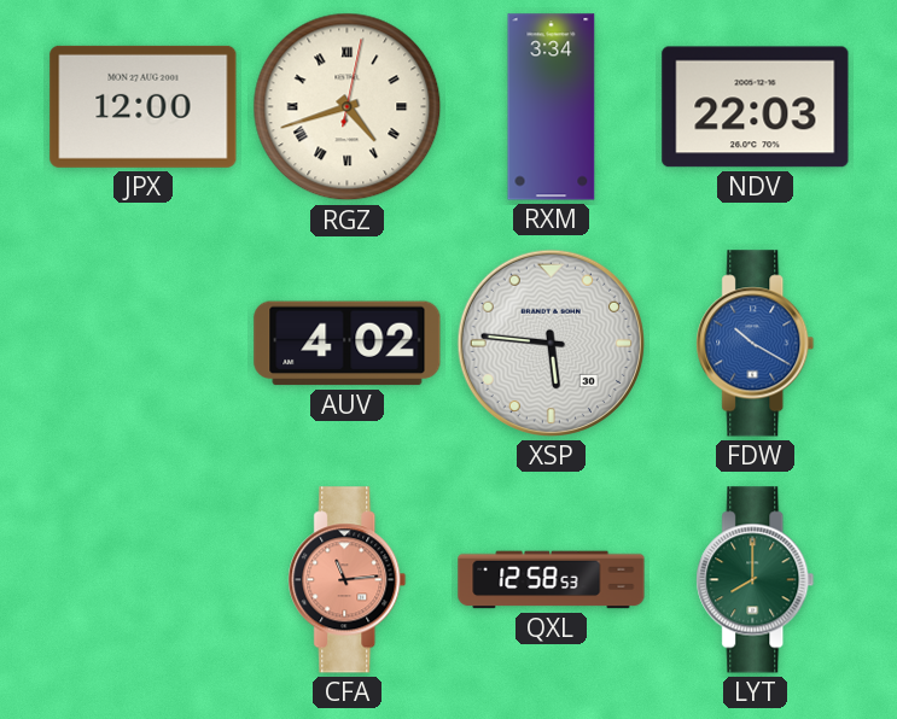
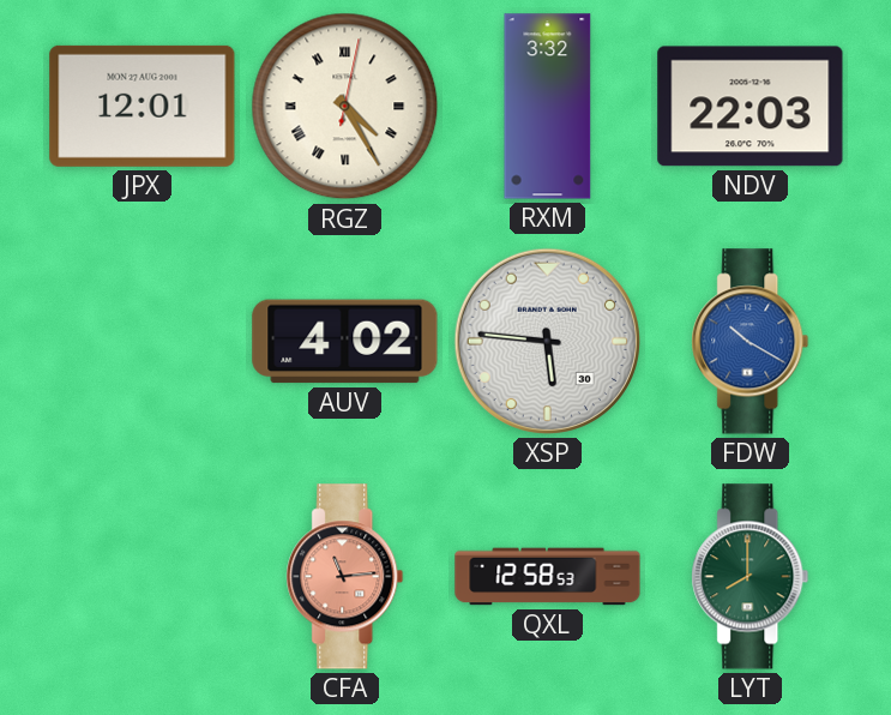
JPX: 12:00 -> 12:01 (143, 106)
RGZ: 4:42 -> 4:25 (345, 107)
RXM: 3:34 -> 3:32 (548, 107)
